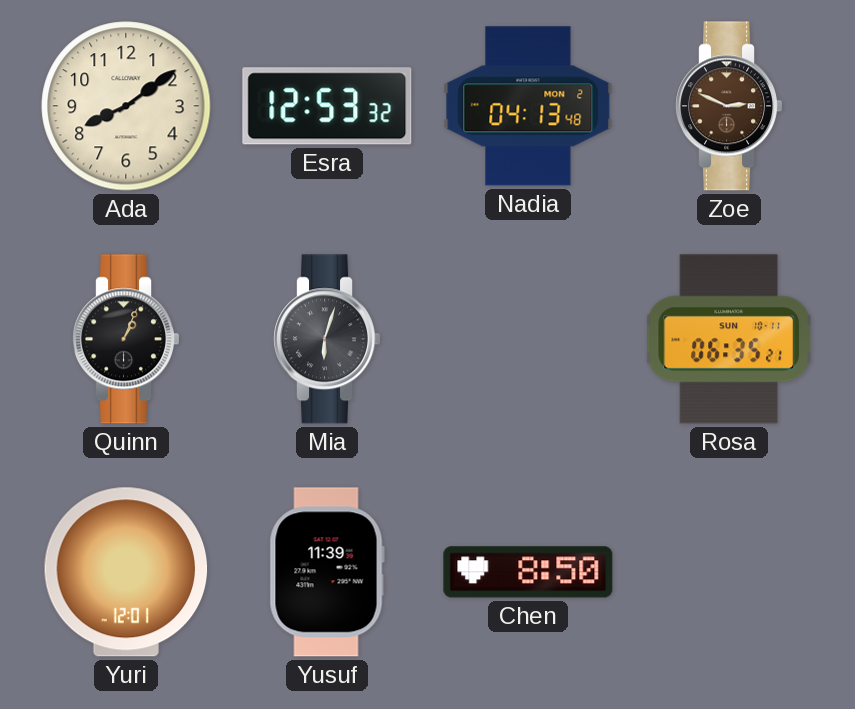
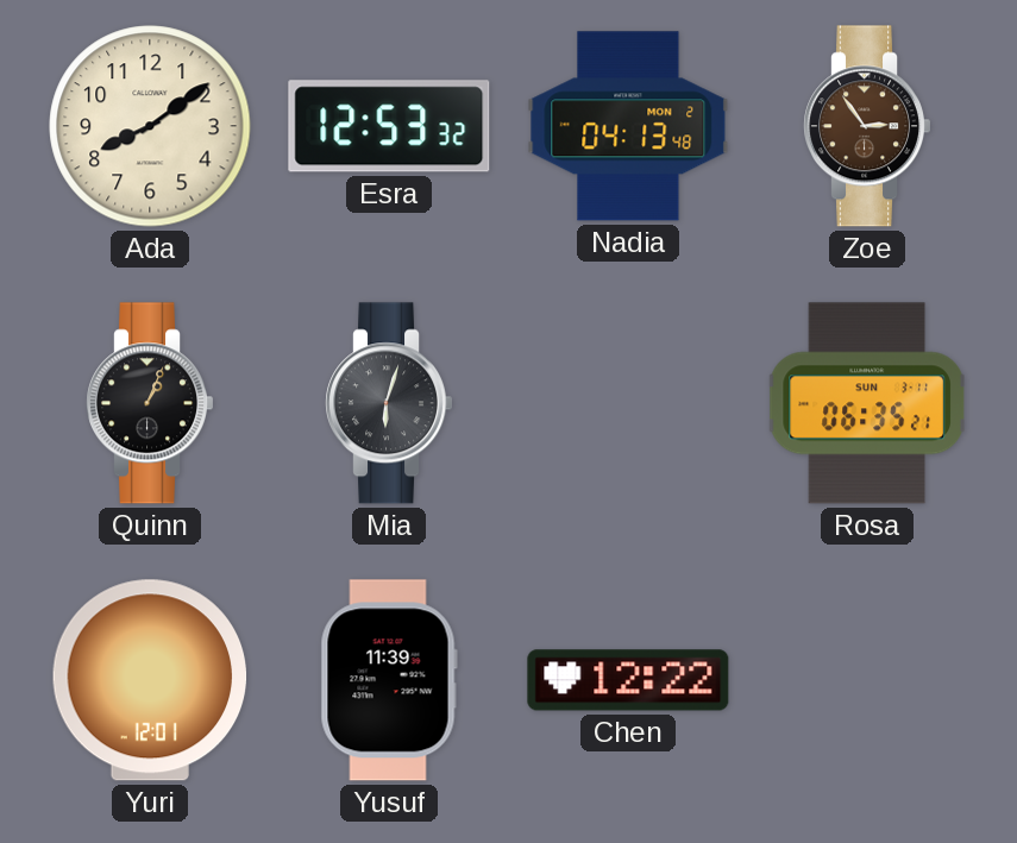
Zoe: 2:49 -> 2:54 (866, 126)
Rosa date: SUN 10-11 -> SUN 3-11 (867, 403)
Chen: 8:50 -> 12:22 (628, 680)
